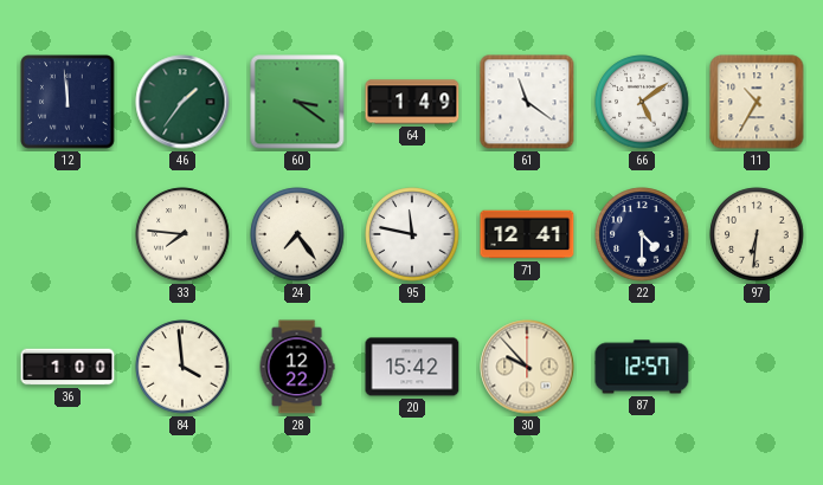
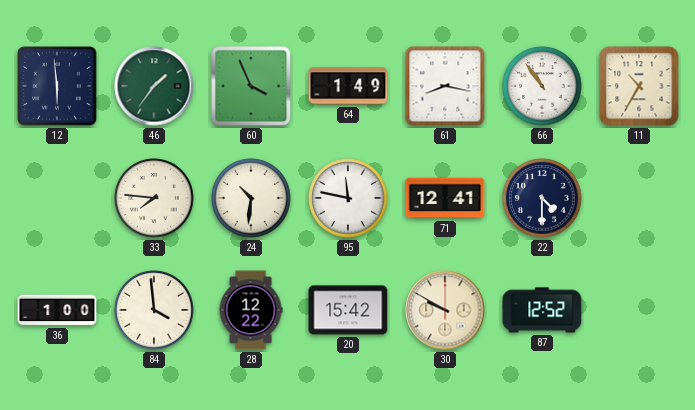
12: 11:59 -> 5:59 (57, 86)
60: 3:21 -> 3:56 (251, 86)
61: 11:21 -> 8:17 (445, 86)
66: 5:09 -> 10:54 (542, 86)
24: 7:24 -> 10:31 (251, 198)
97: 6:31 -> none (757, 234)
30: 9:53 -> 9:50 (445, 310)
87: 12:57 -> 12:52 (542, 310)
